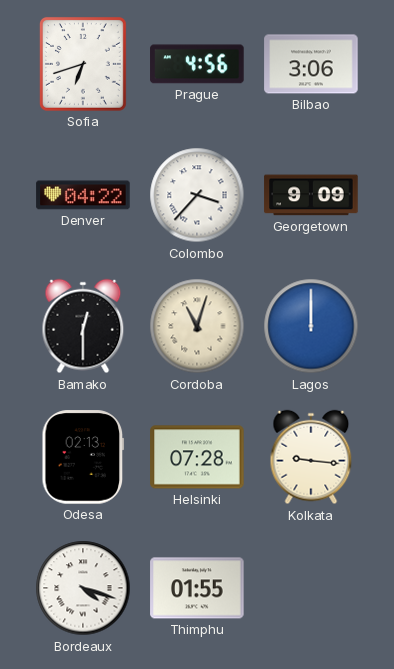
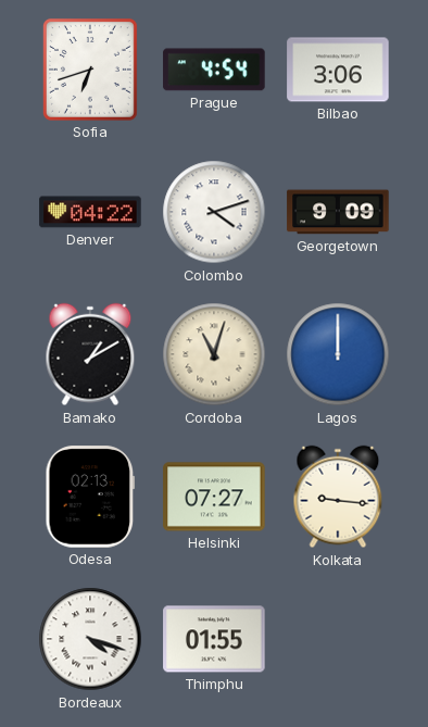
Prague: 4:56 -> 4:54 (214, 70)
Colombo: 3:37 -> 4:12 (214, 212)
Bamako: 12:30 -> 1:10 (90, 354)
Helsinki: 07:28 -> 07:27 (214, 497)
